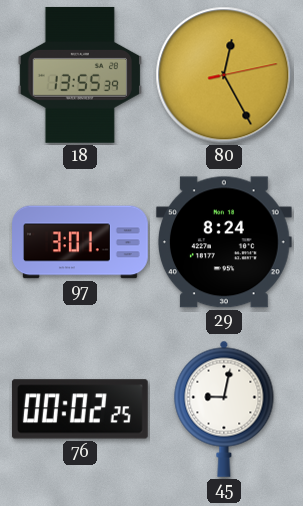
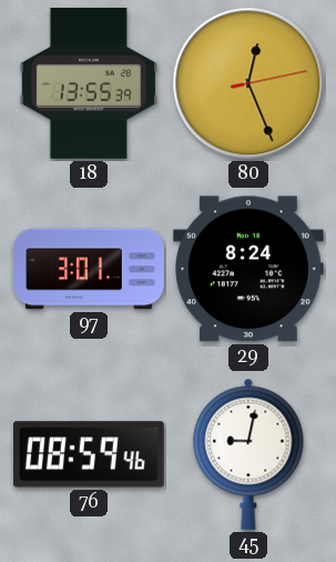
80: 12:25 -> 12:26 (248, 83)
76: 00:02 -> 08:59 (89, 454)
